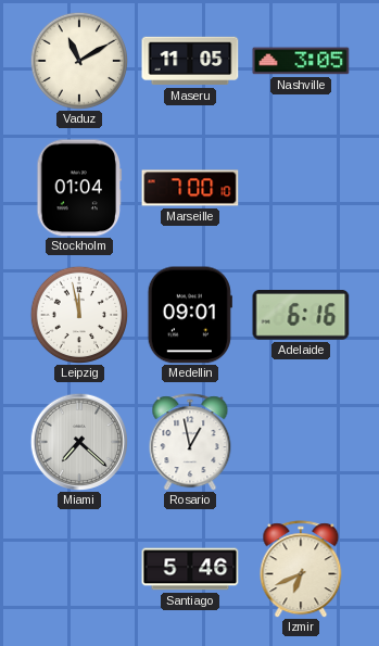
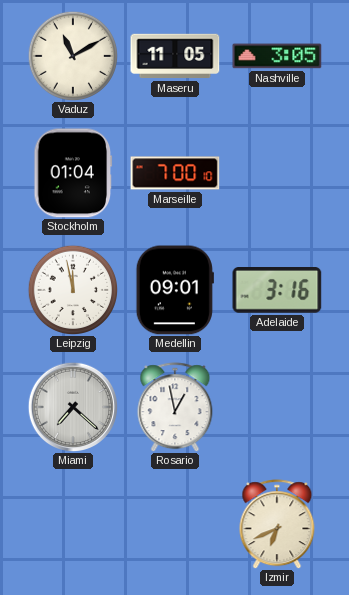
Adelaide: 6:16 -> 3:16 (277, 291)
Santiago: 5:46 -> none (190, 569)
